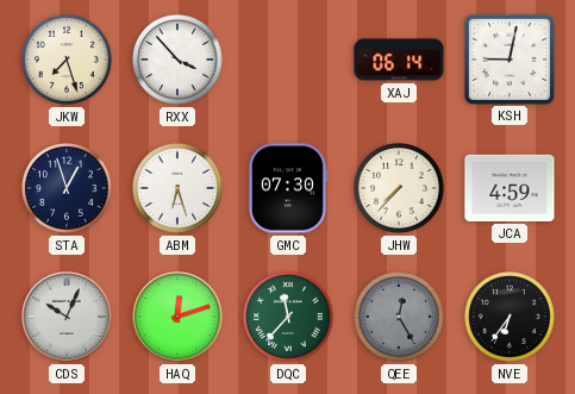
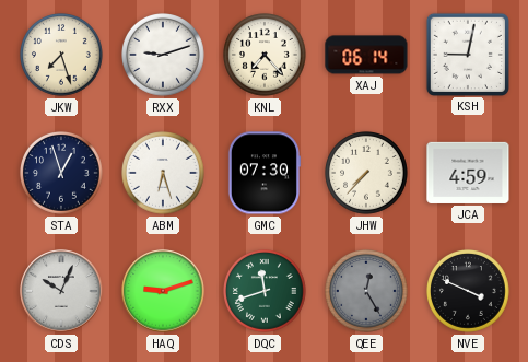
RXX: 3:53 -> 9:12 (164, 56)
KNL: none -> 7:23 (266, 56)
HAQ: 12:12 -> 9:12 (163, 291)
DQC: 11:37 -> 11:42 (266, 292)
NVE: 6:36 -> 3:49 (469, 292)
